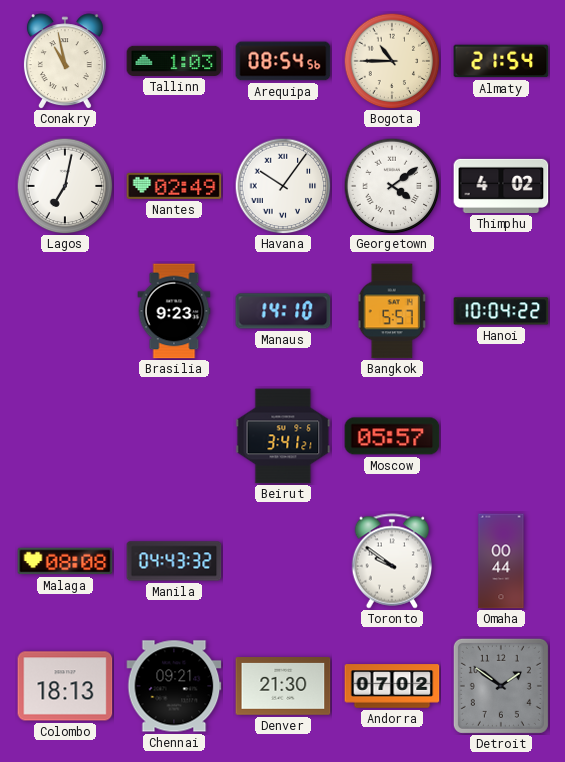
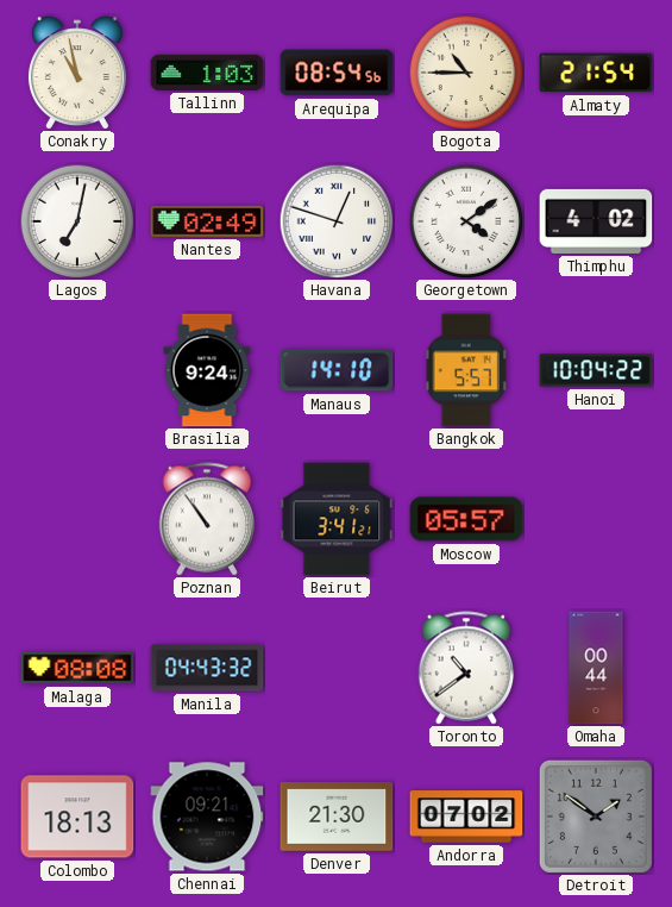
Havana: 10:06 -> 12:48 (337, 221)
Brasilia: 9:23 -> 9:24 (207, 370)
Poznan: none -> 10:54 (207, 519)
Toronto: 9:51 -> 10:39 (466, 668)
